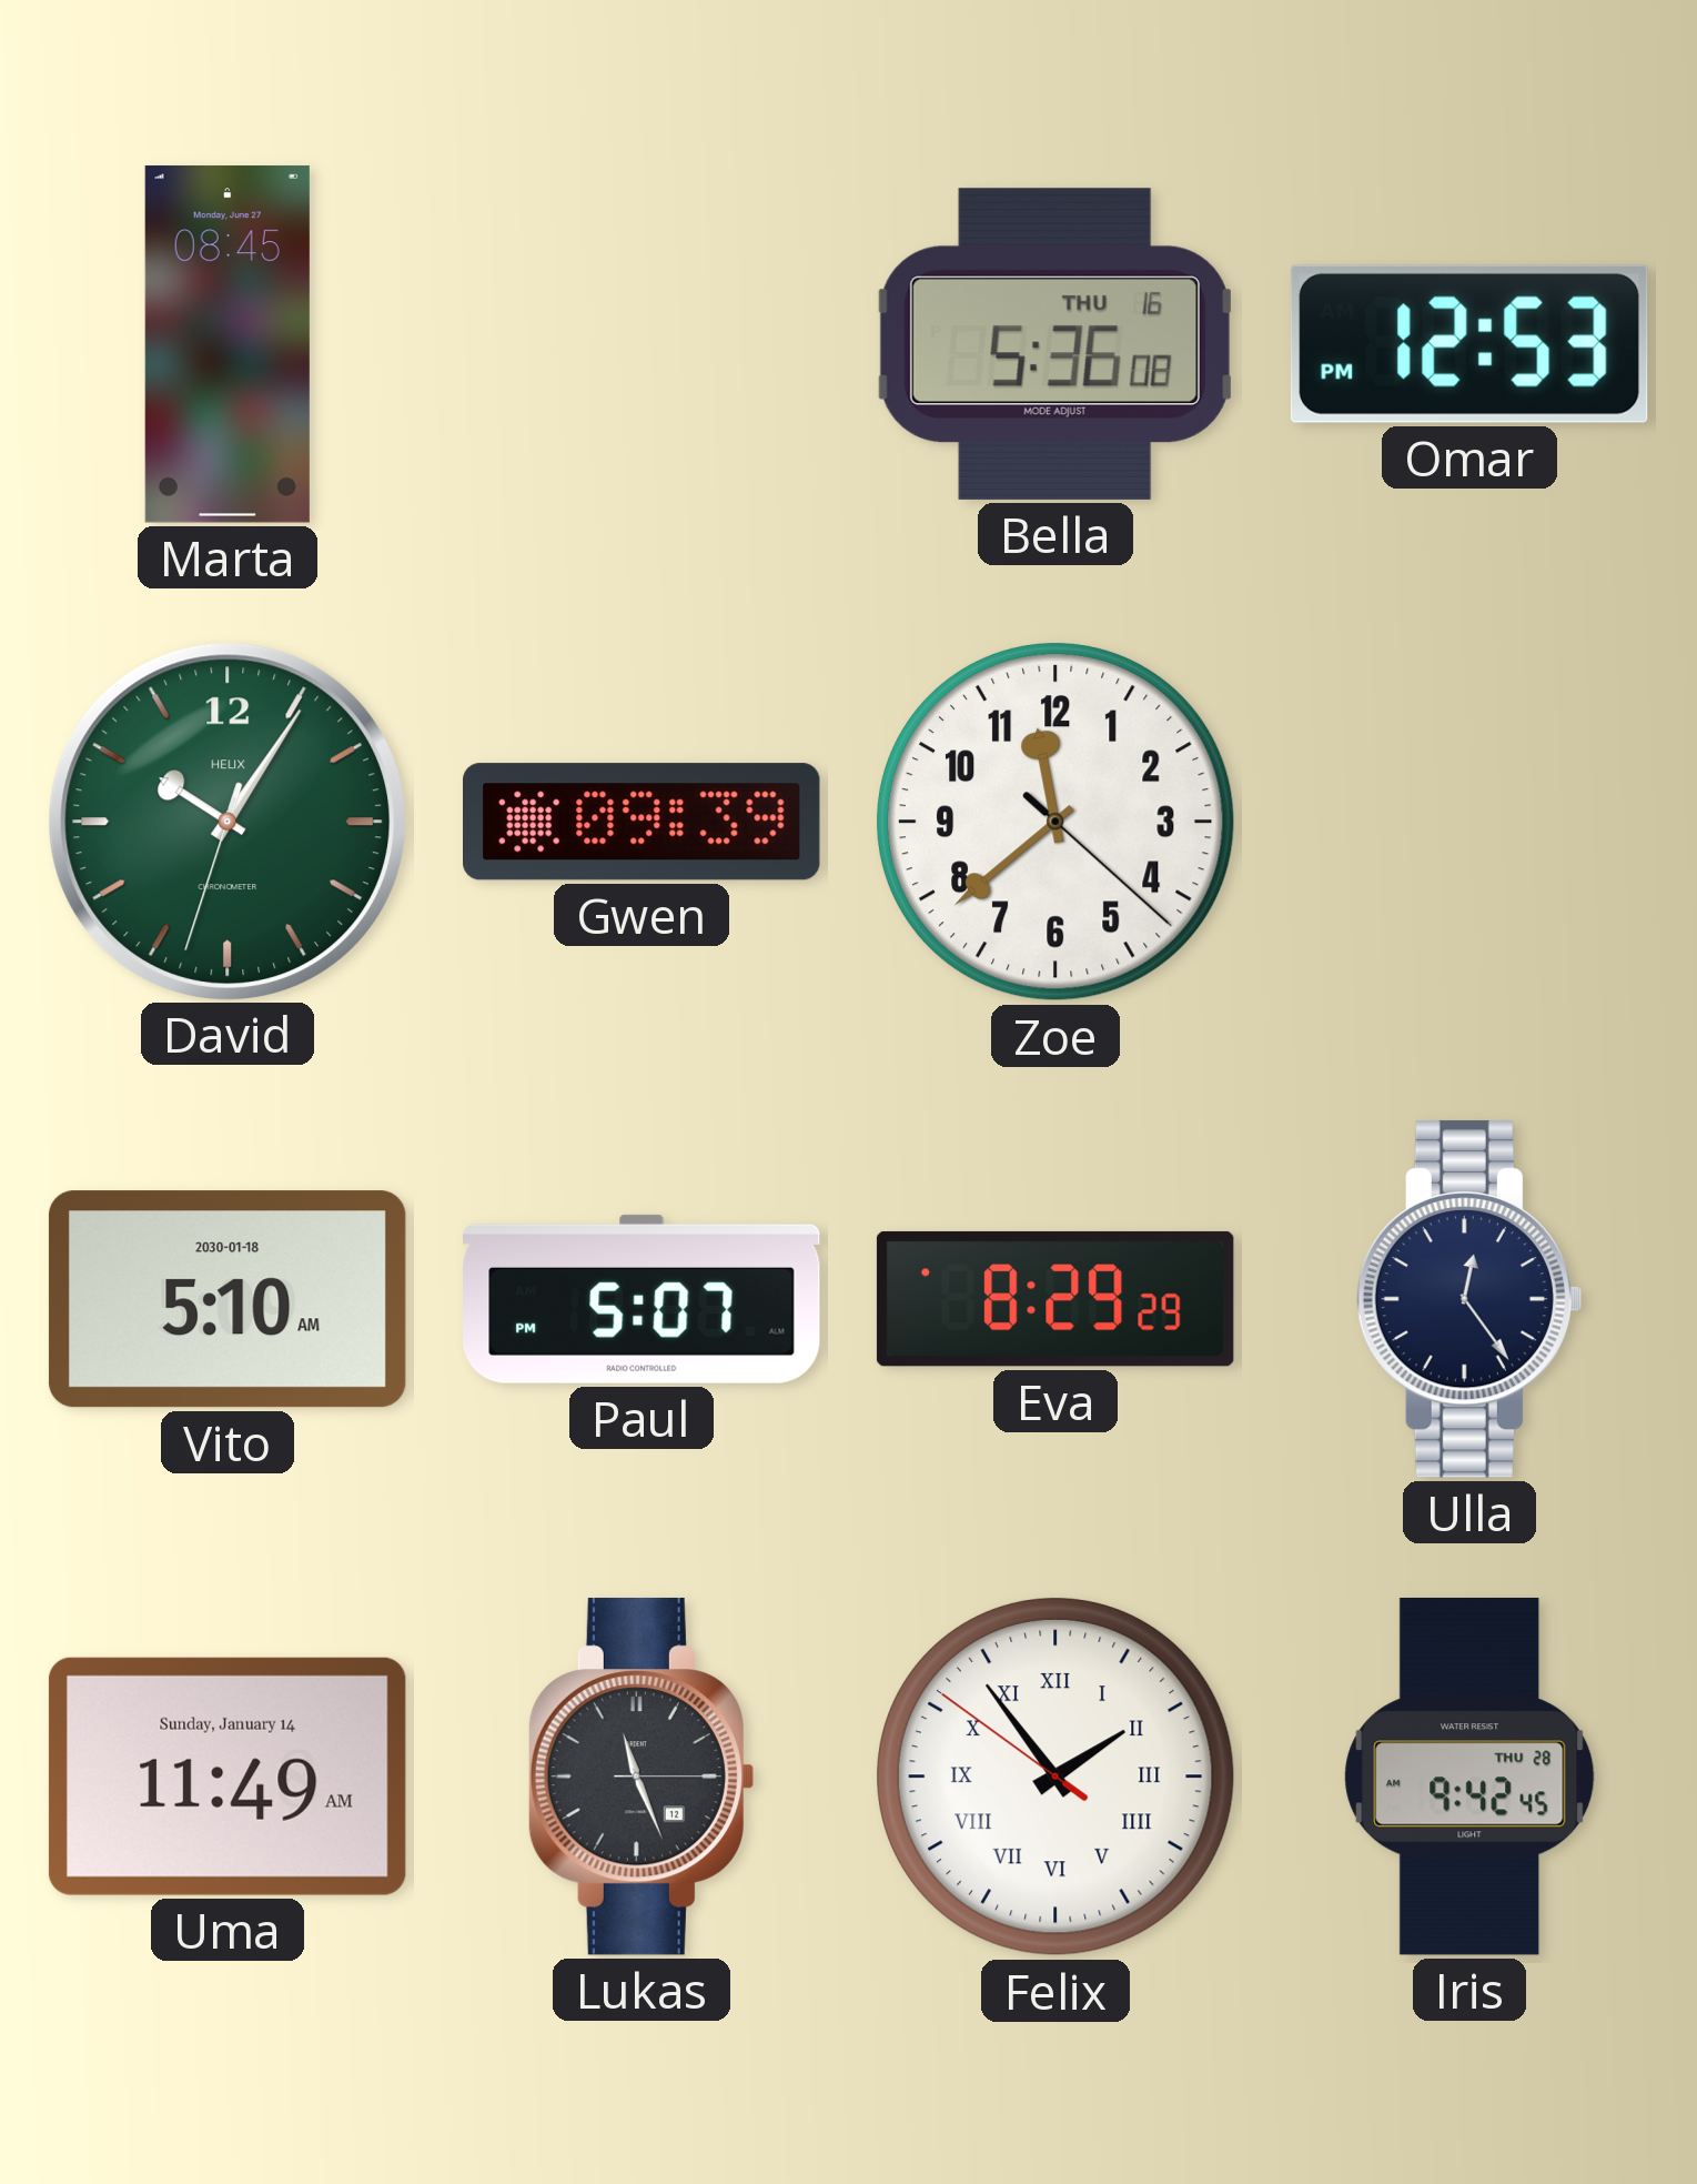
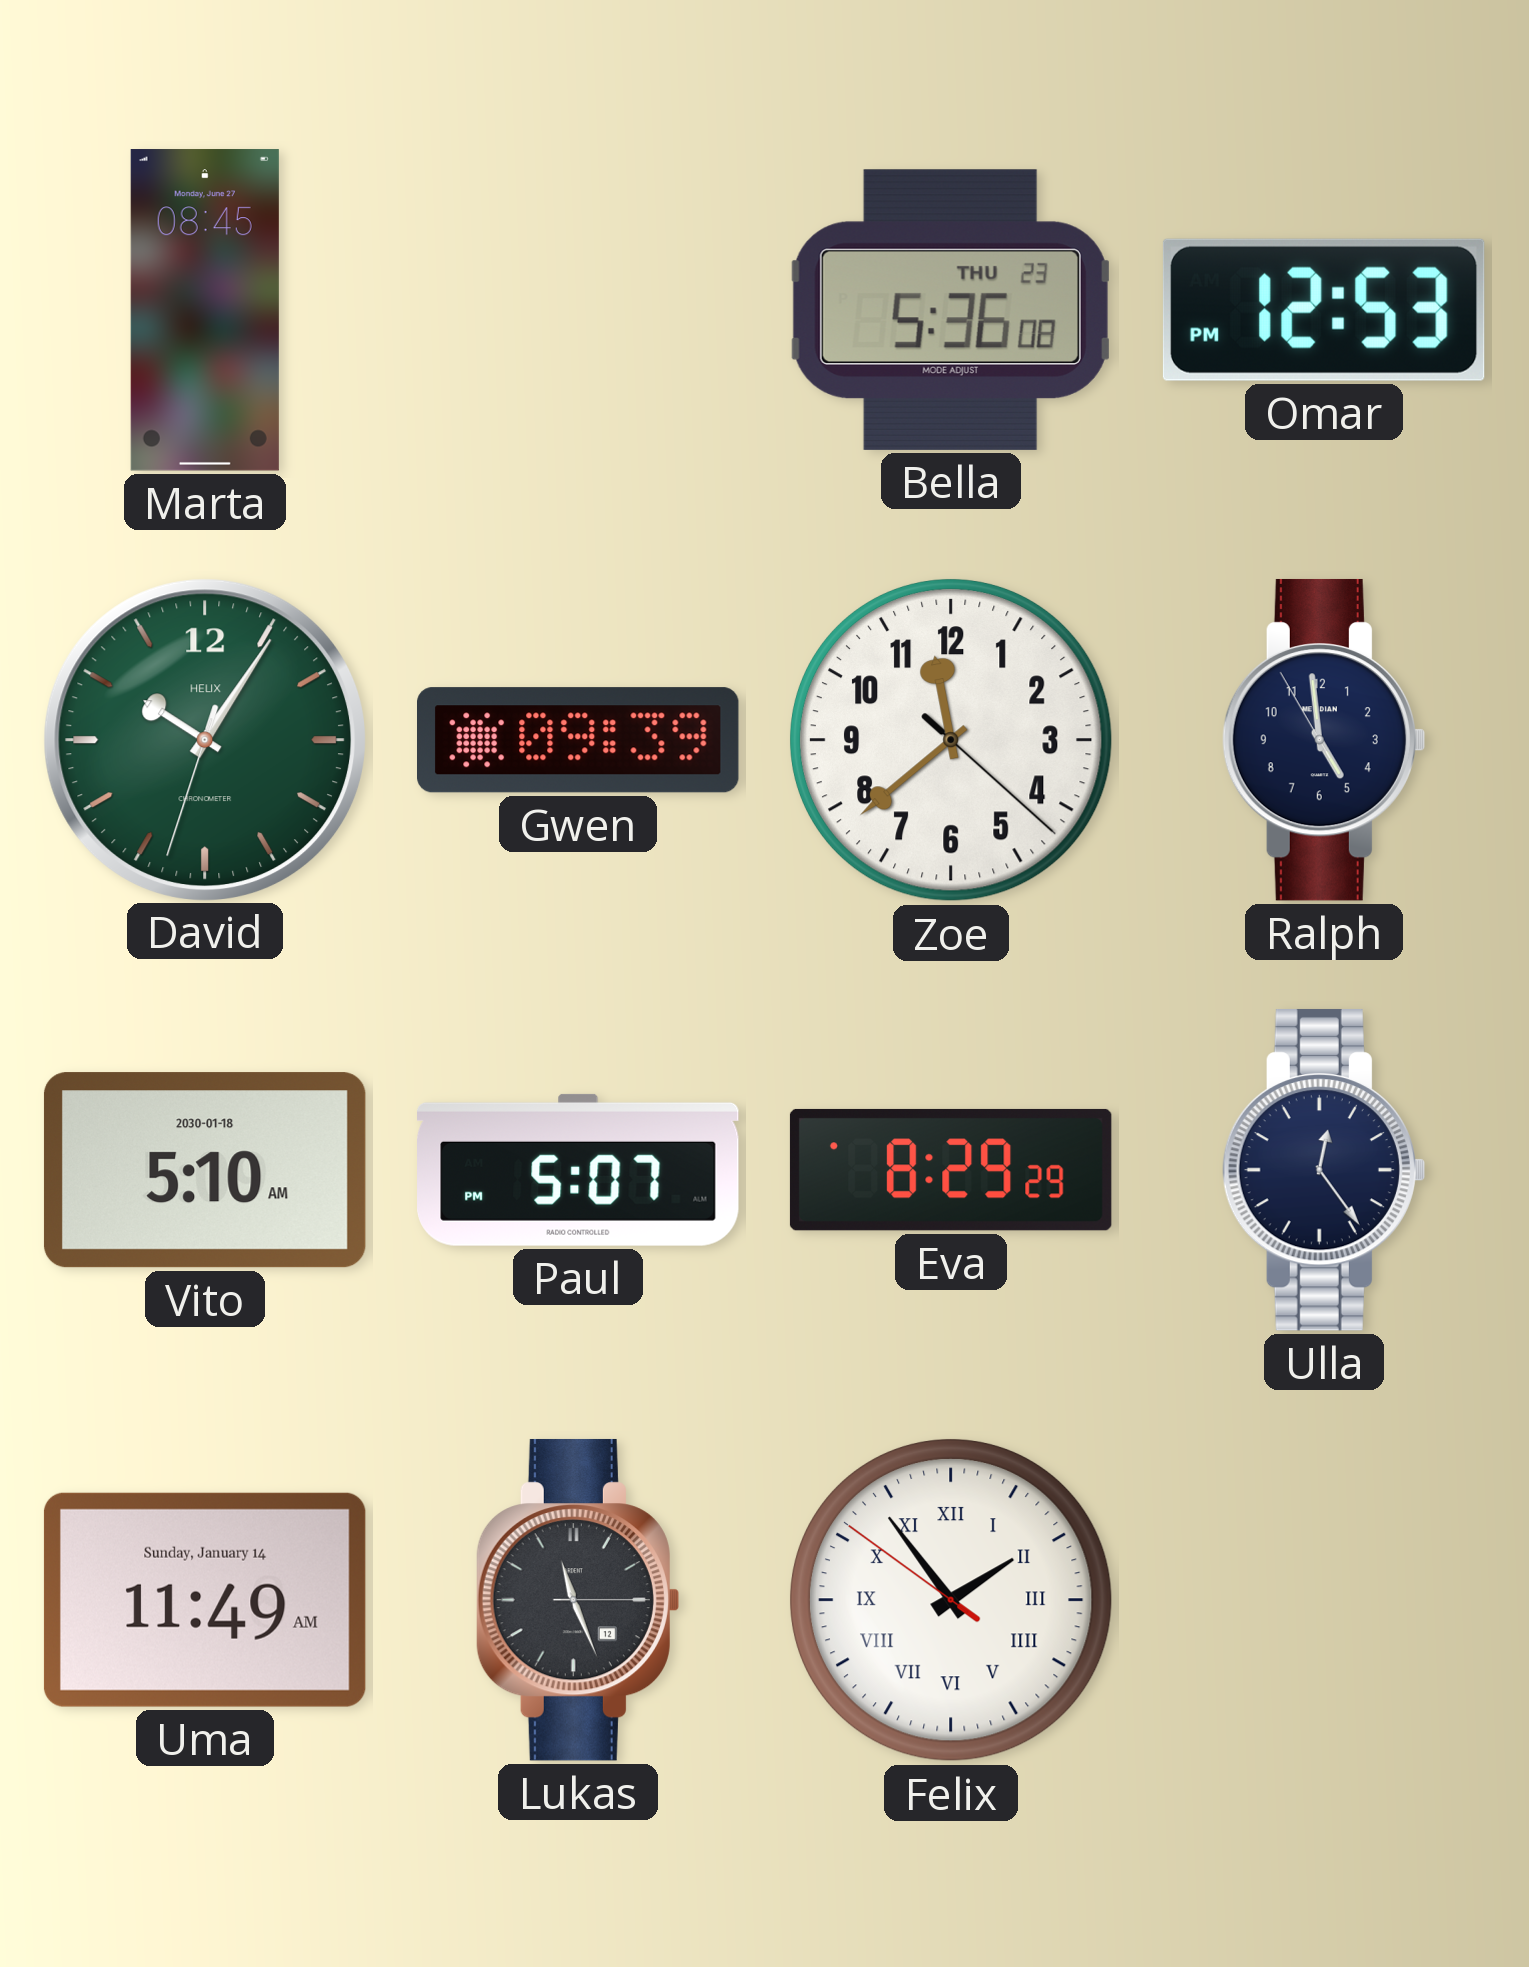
Bella date: THU 16 -> THU 23 (951, 310)
Ralph: none -> 4:58 (1323, 740)
Iris: 9:42 -> none (1469, 1777)
